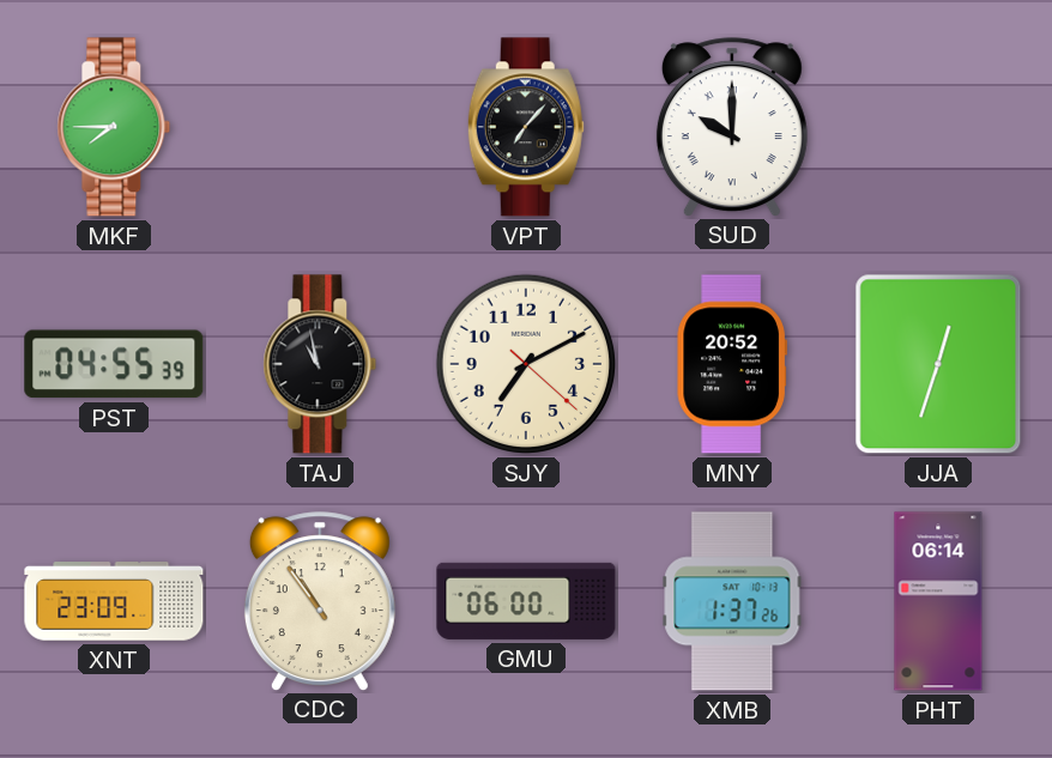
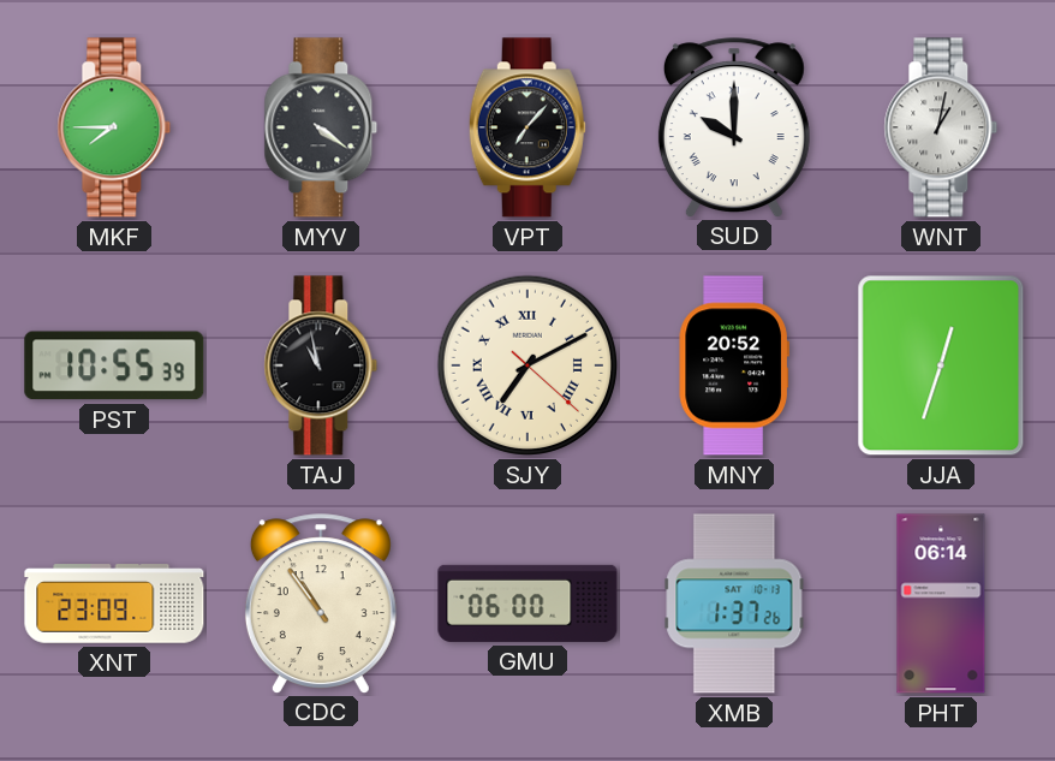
MYV: none -> 4:21 (321, 127)
WNT: none -> 1:02 (941, 127)
PST: 04:55 -> 10:55 (114, 365)
SJY numerals: Arabic -> Roman (527, 365)
